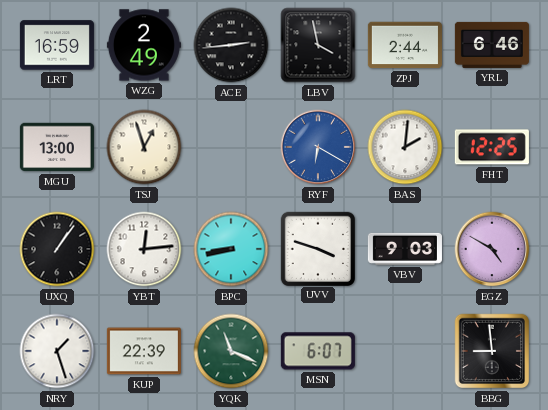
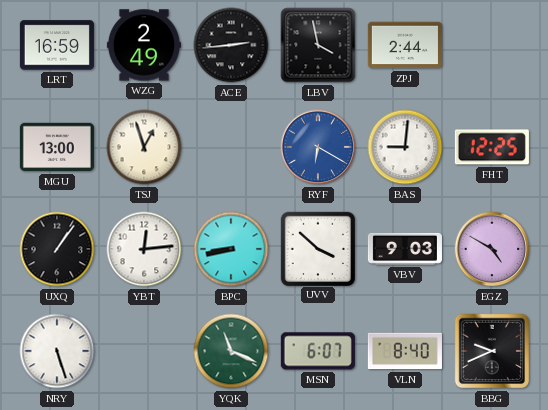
YRL: 6:46 -> none (492, 45)
BAS: 2:01 -> 9:01 (405, 147)
UVV: 3:48 -> 3:52 (317, 248)
NRY: 1:27 -> 5:27 (57, 351)
KUP: 22:39 -> none (144, 351)
VLN: none -> 8:40 (405, 351)
BBG: 8:59 -> 9:41 (492, 351)
